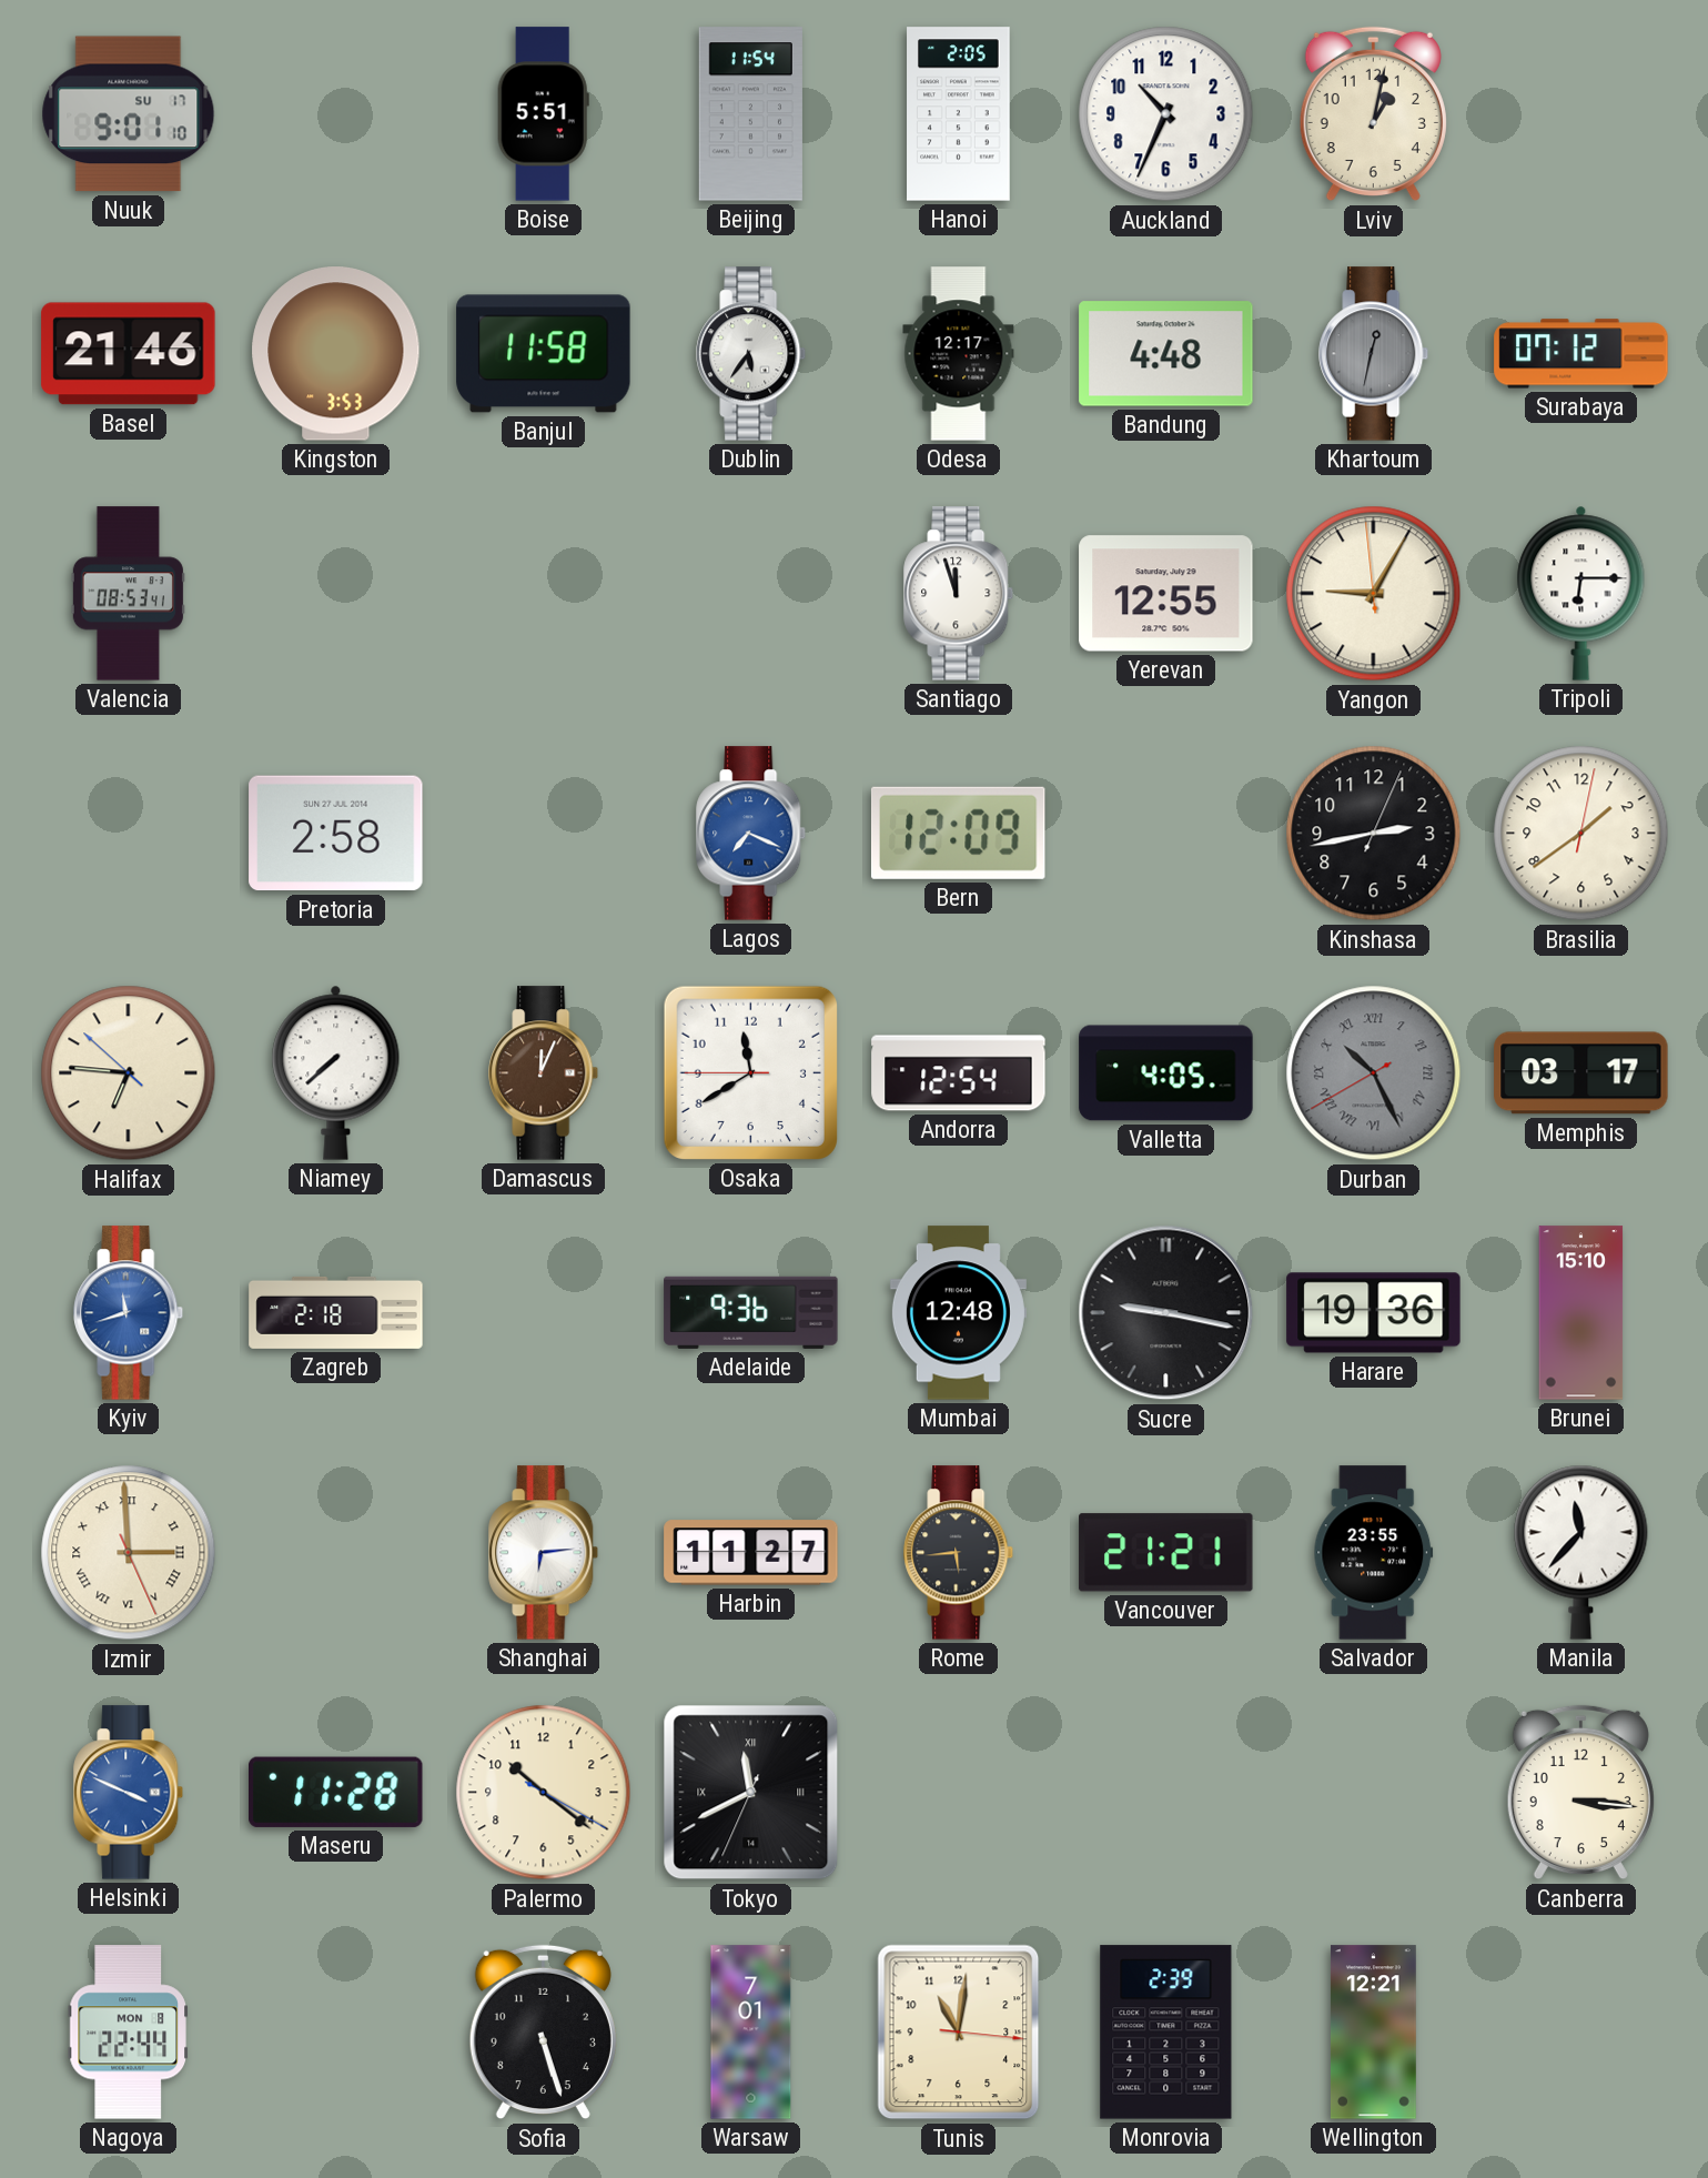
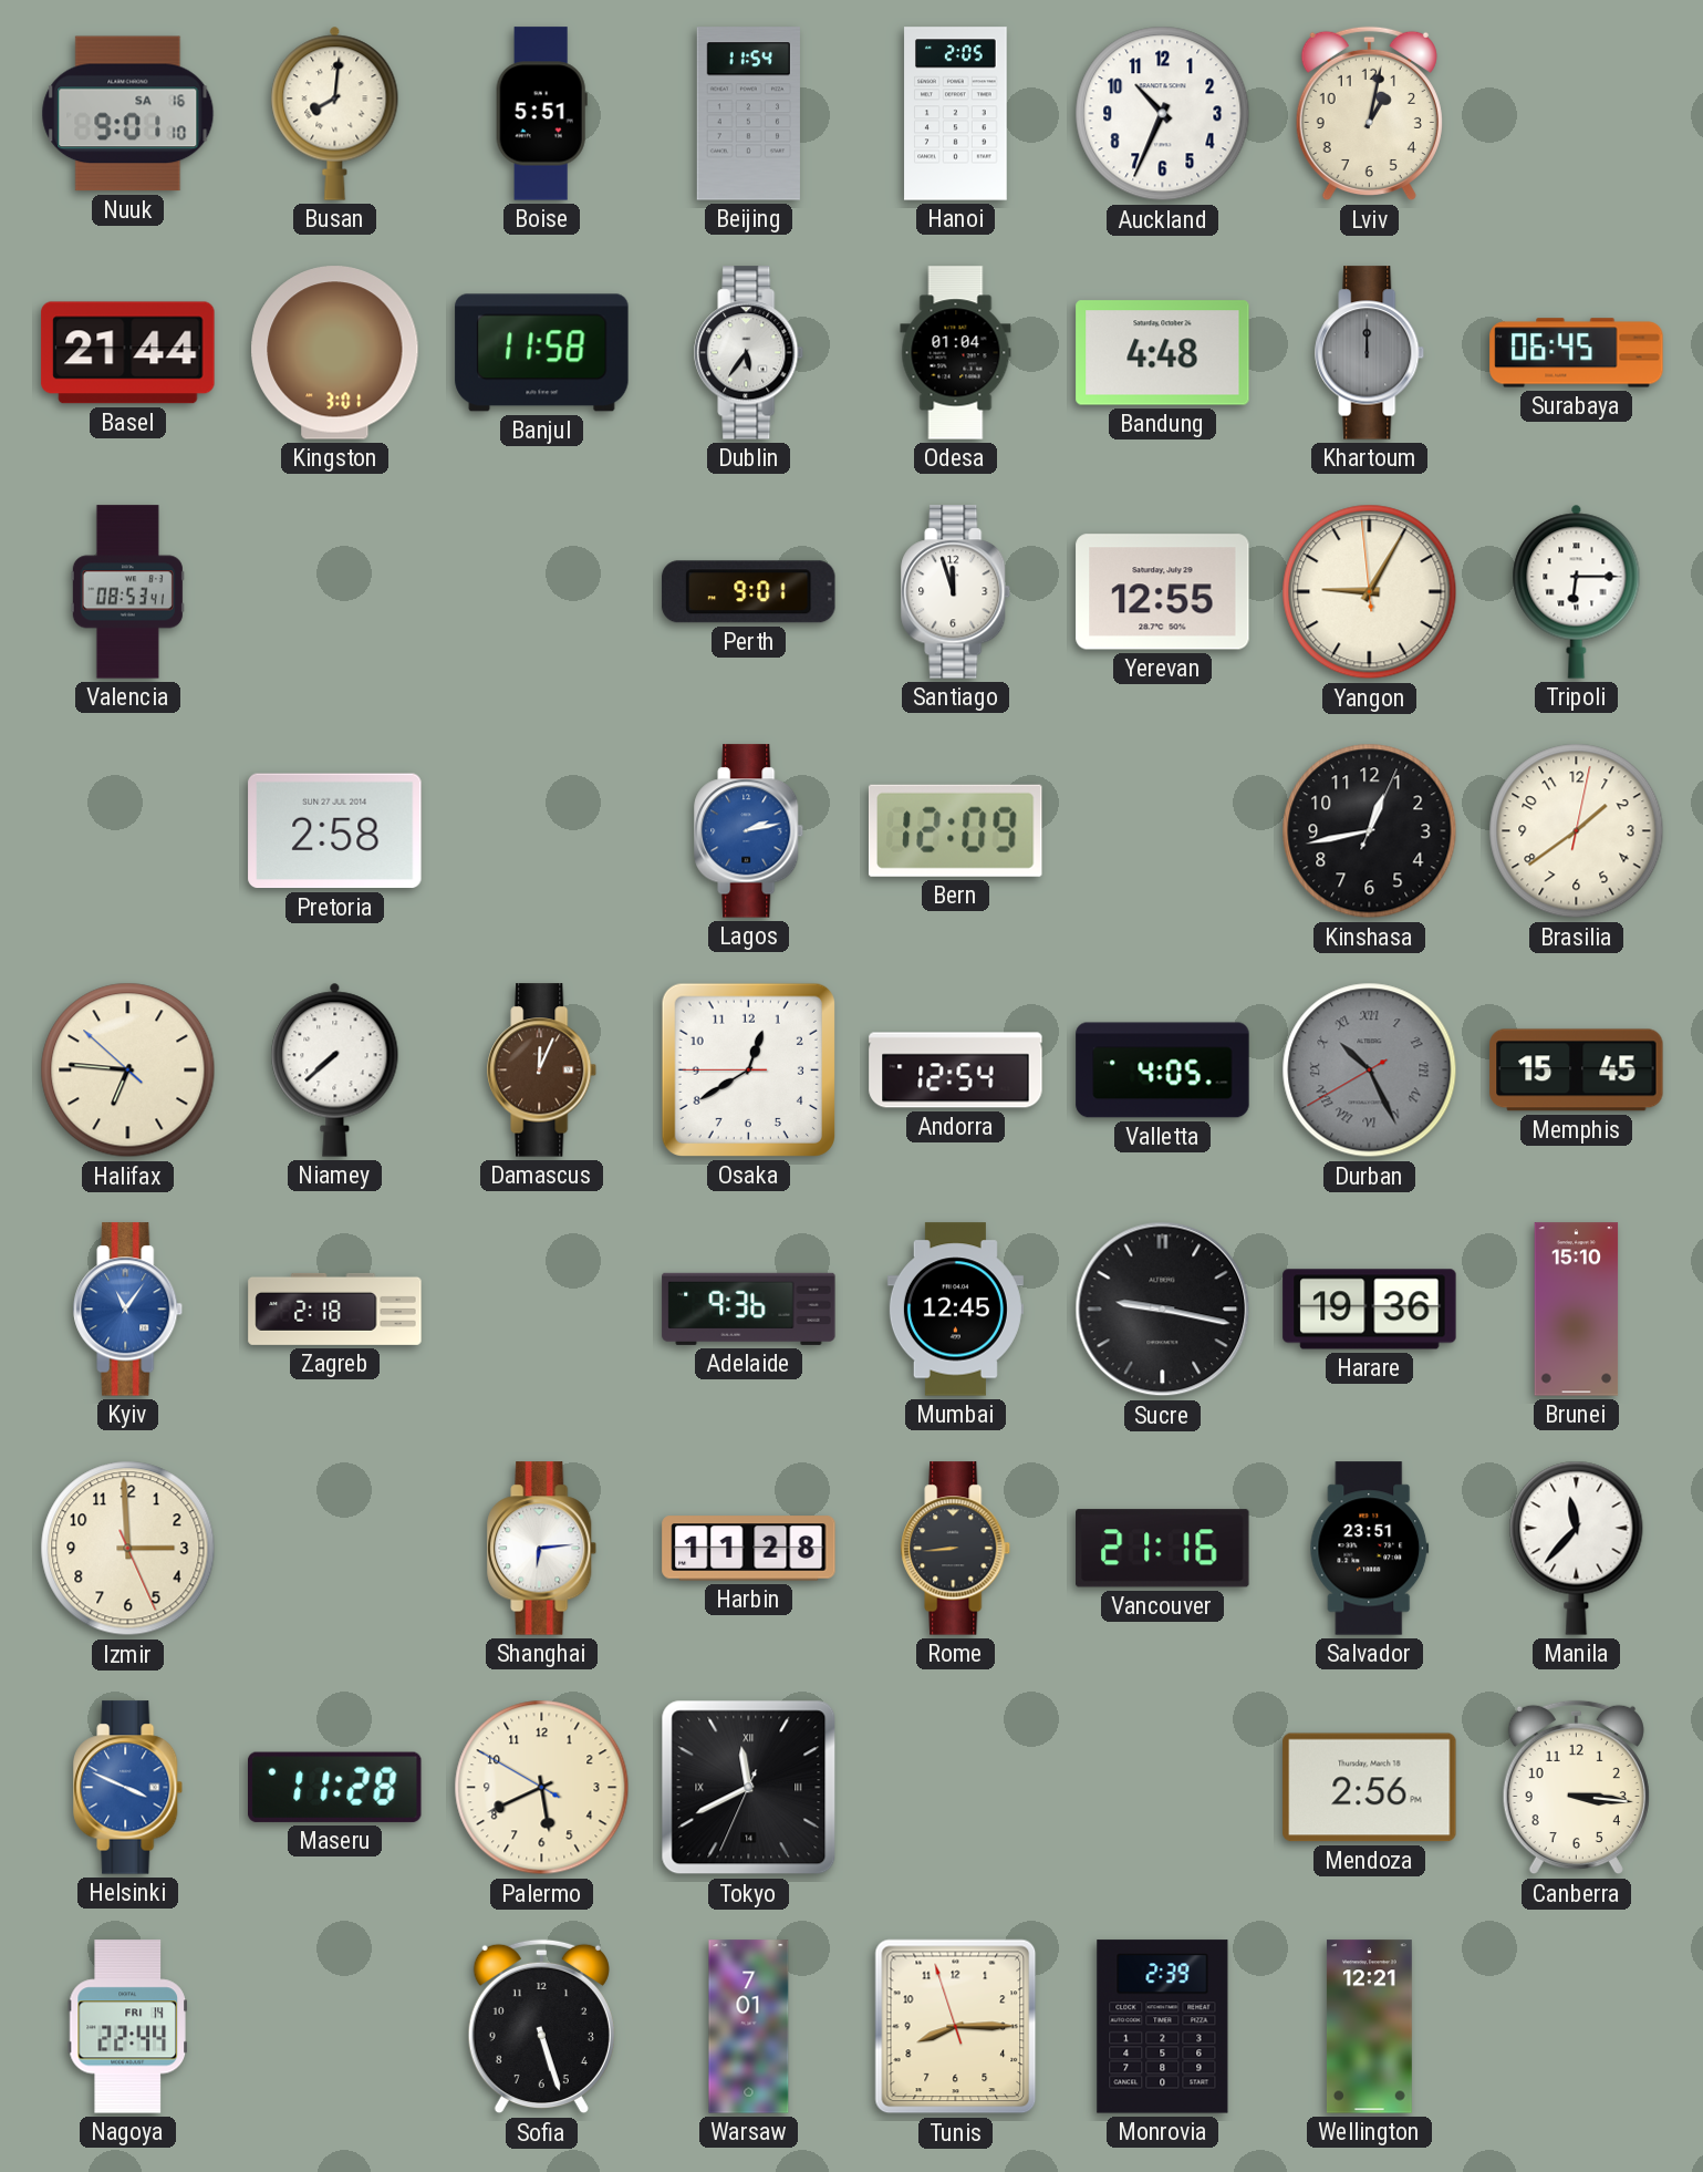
Nuuk date: SU 17 -> SA 16 (128, 114)
Busan: none -> 8:01 (335, 113)
Basel: 21:46 -> 21:44 (128, 353)
Kingston: 3:53 -> 3:01 (335, 353)
Odesa: 12:17 -> 01:04 (956, 353)
Khartoum: 12:32 -> 12:00 (1370, 353)
Surabaya: 07:12 -> 06:45 (1577, 353)
Perth: none -> 9:01 (749, 592)
Lagos: 7:19 -> 2:13 (749, 831)
Kinshasa: 2:43 -> 12:43 (1370, 831)
Osaka: 11:39 -> 12:39 (748, 1069)
Memphis: 03:17 -> 15:45 (1577, 1071)
Kyiv: 11:42 -> 11:06 (128, 1310)
Mumbai: 12:48 -> 12:45 (955, 1310)
Izmir numerals: Roman -> Arabic (128, 1549)
Harbin: 11:27 -> 11:28 (749, 1549)
Rome: 5:44 -> 8:44 (956, 1549)
Vancouver: 21:21 -> 21:16 (1163, 1549)
Salvador: 23:55 -> 23:51 (1370, 1549)
Palermo: 10:21 -> 5:40 (542, 1788)
Mendoza: none -> 2:56 (1370, 1788)
Nagoya date: MON 8 -> FRI 14 (127, 2027)
Tunis: 11:01 -> 8:14 (956, 2027)
